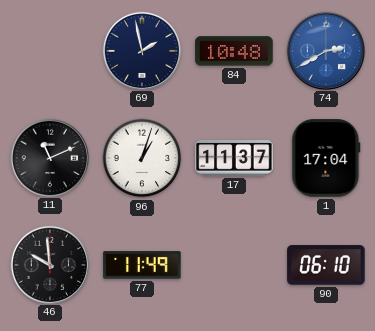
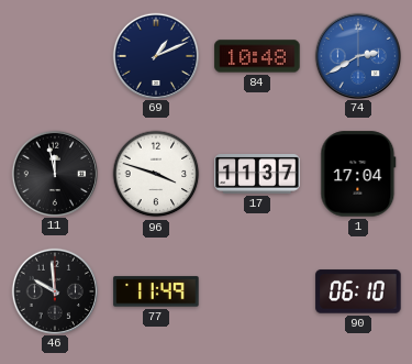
69: 1:58 -> 1:11 (155, 55)
11: 11:11 -> 11:58 (54, 173)
96: 1:03 -> 3:48 (156, 174)
